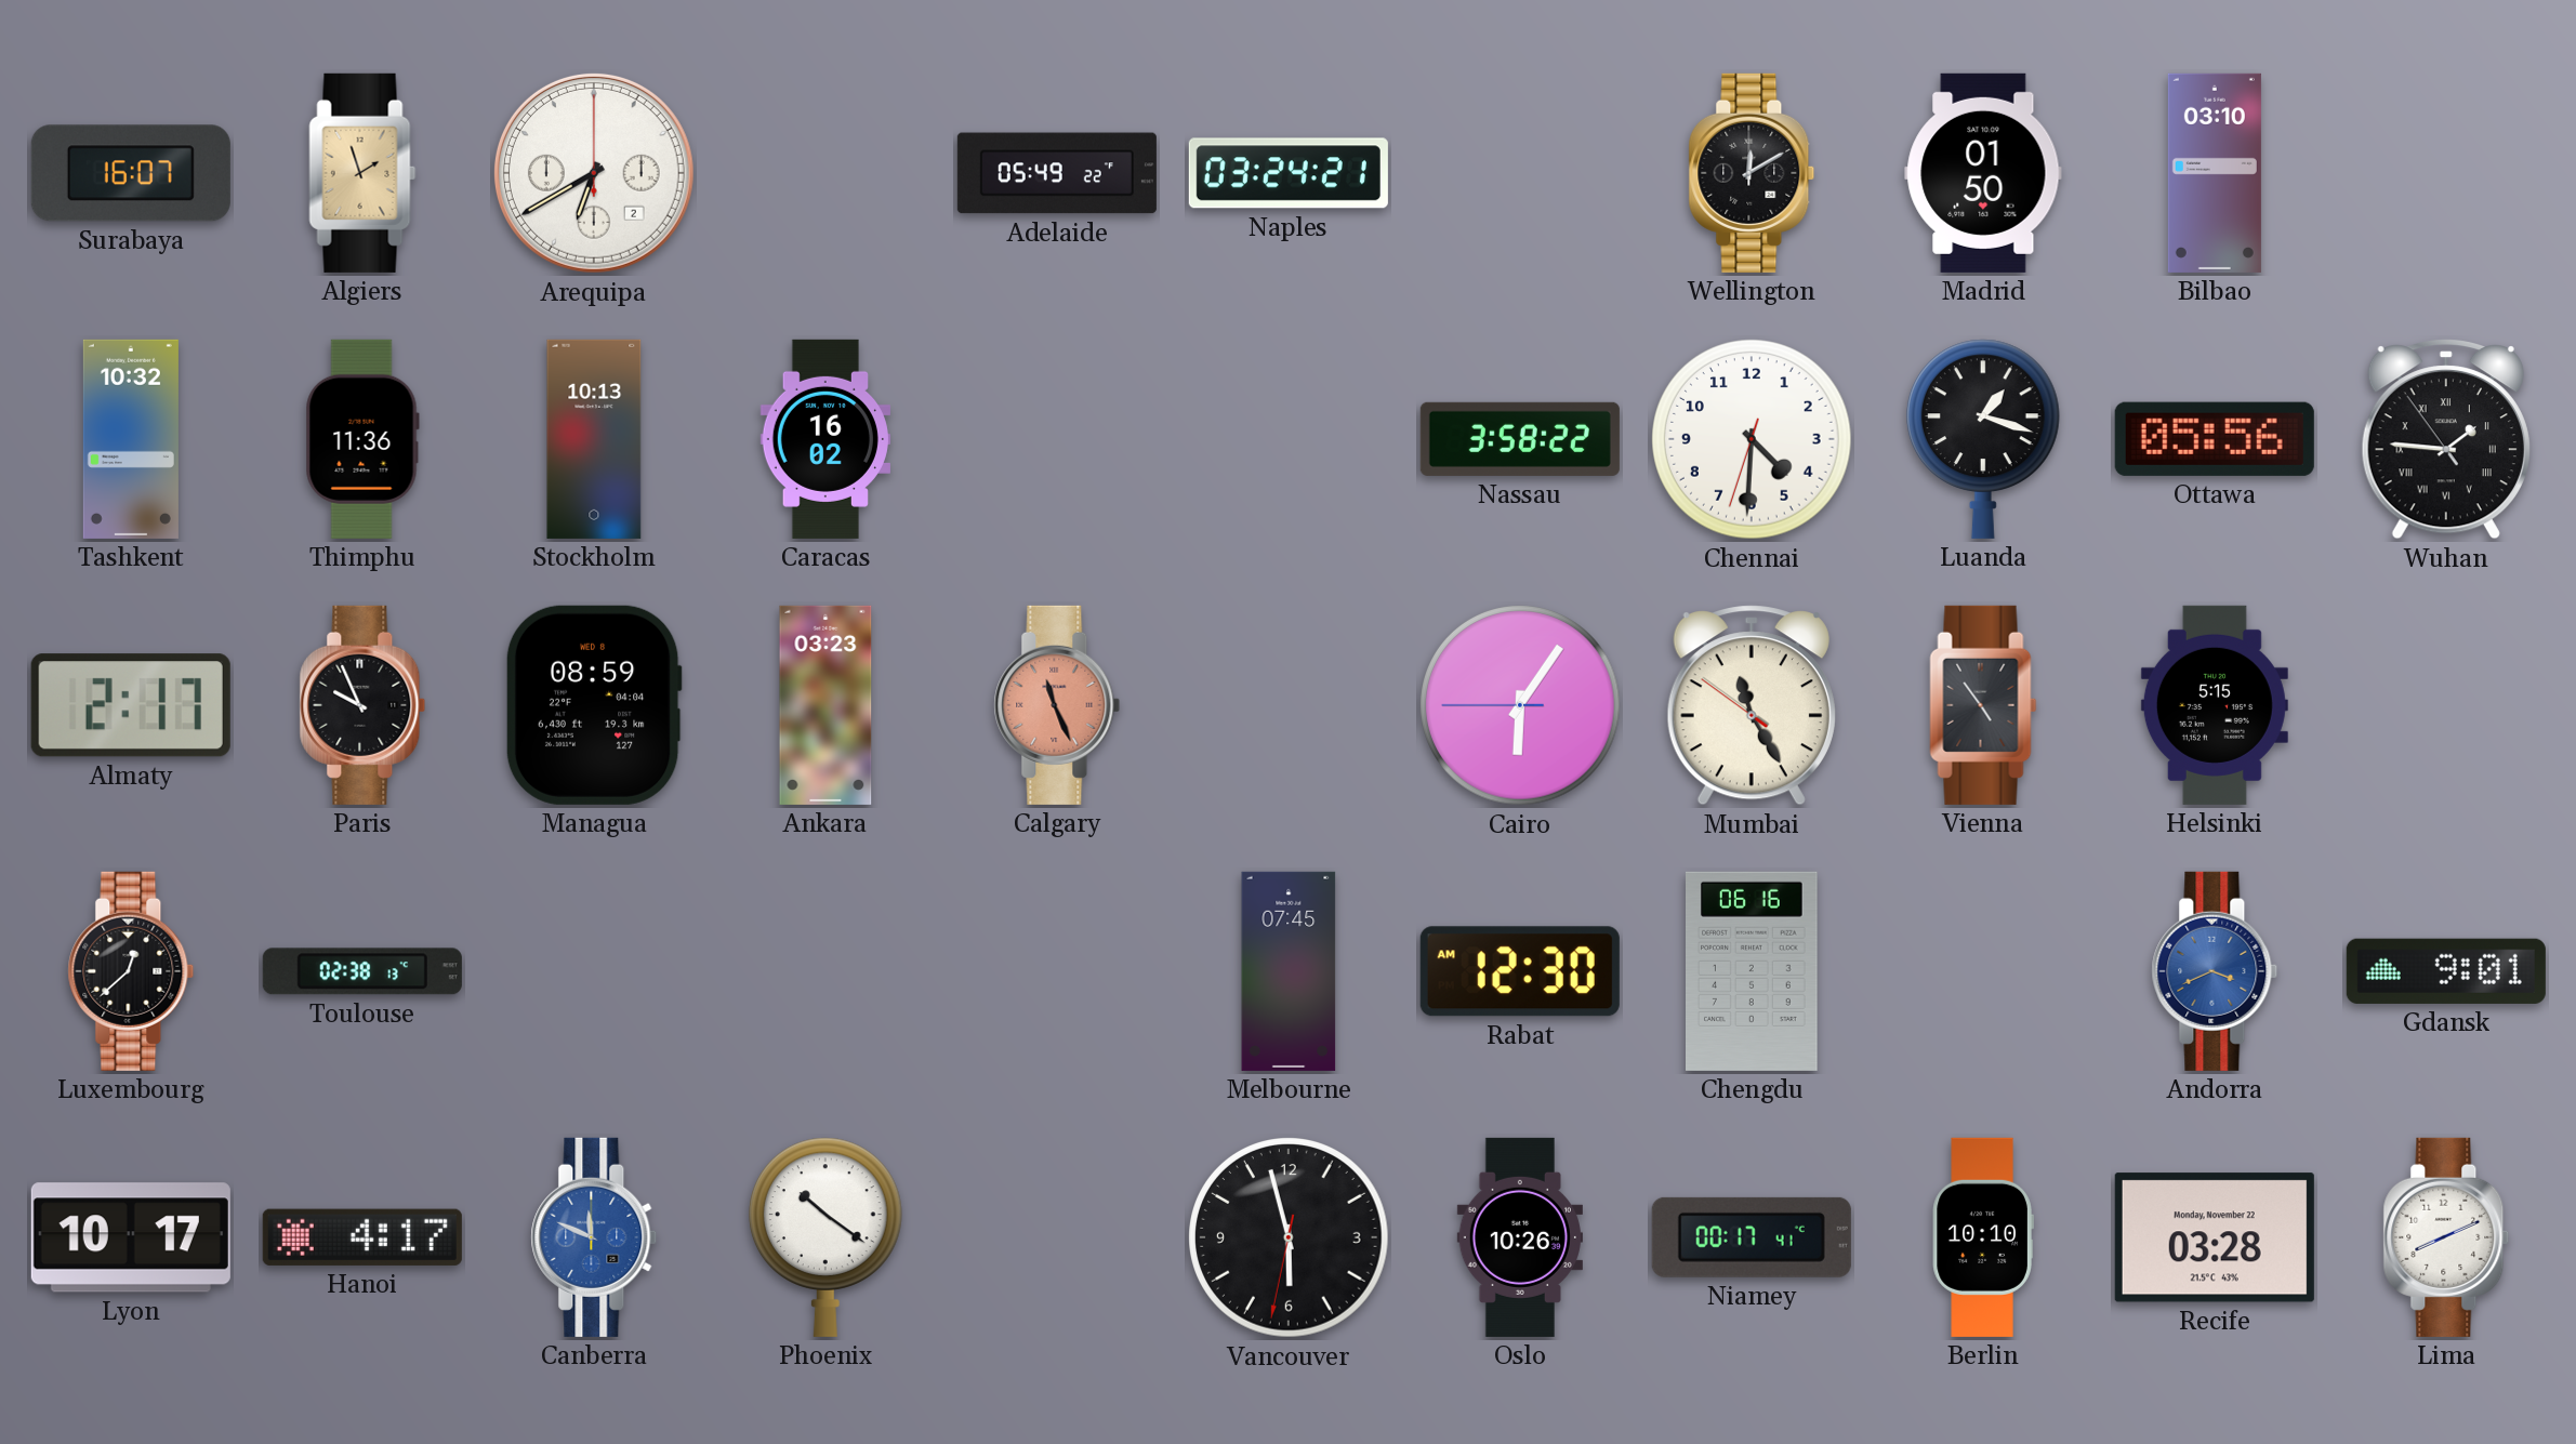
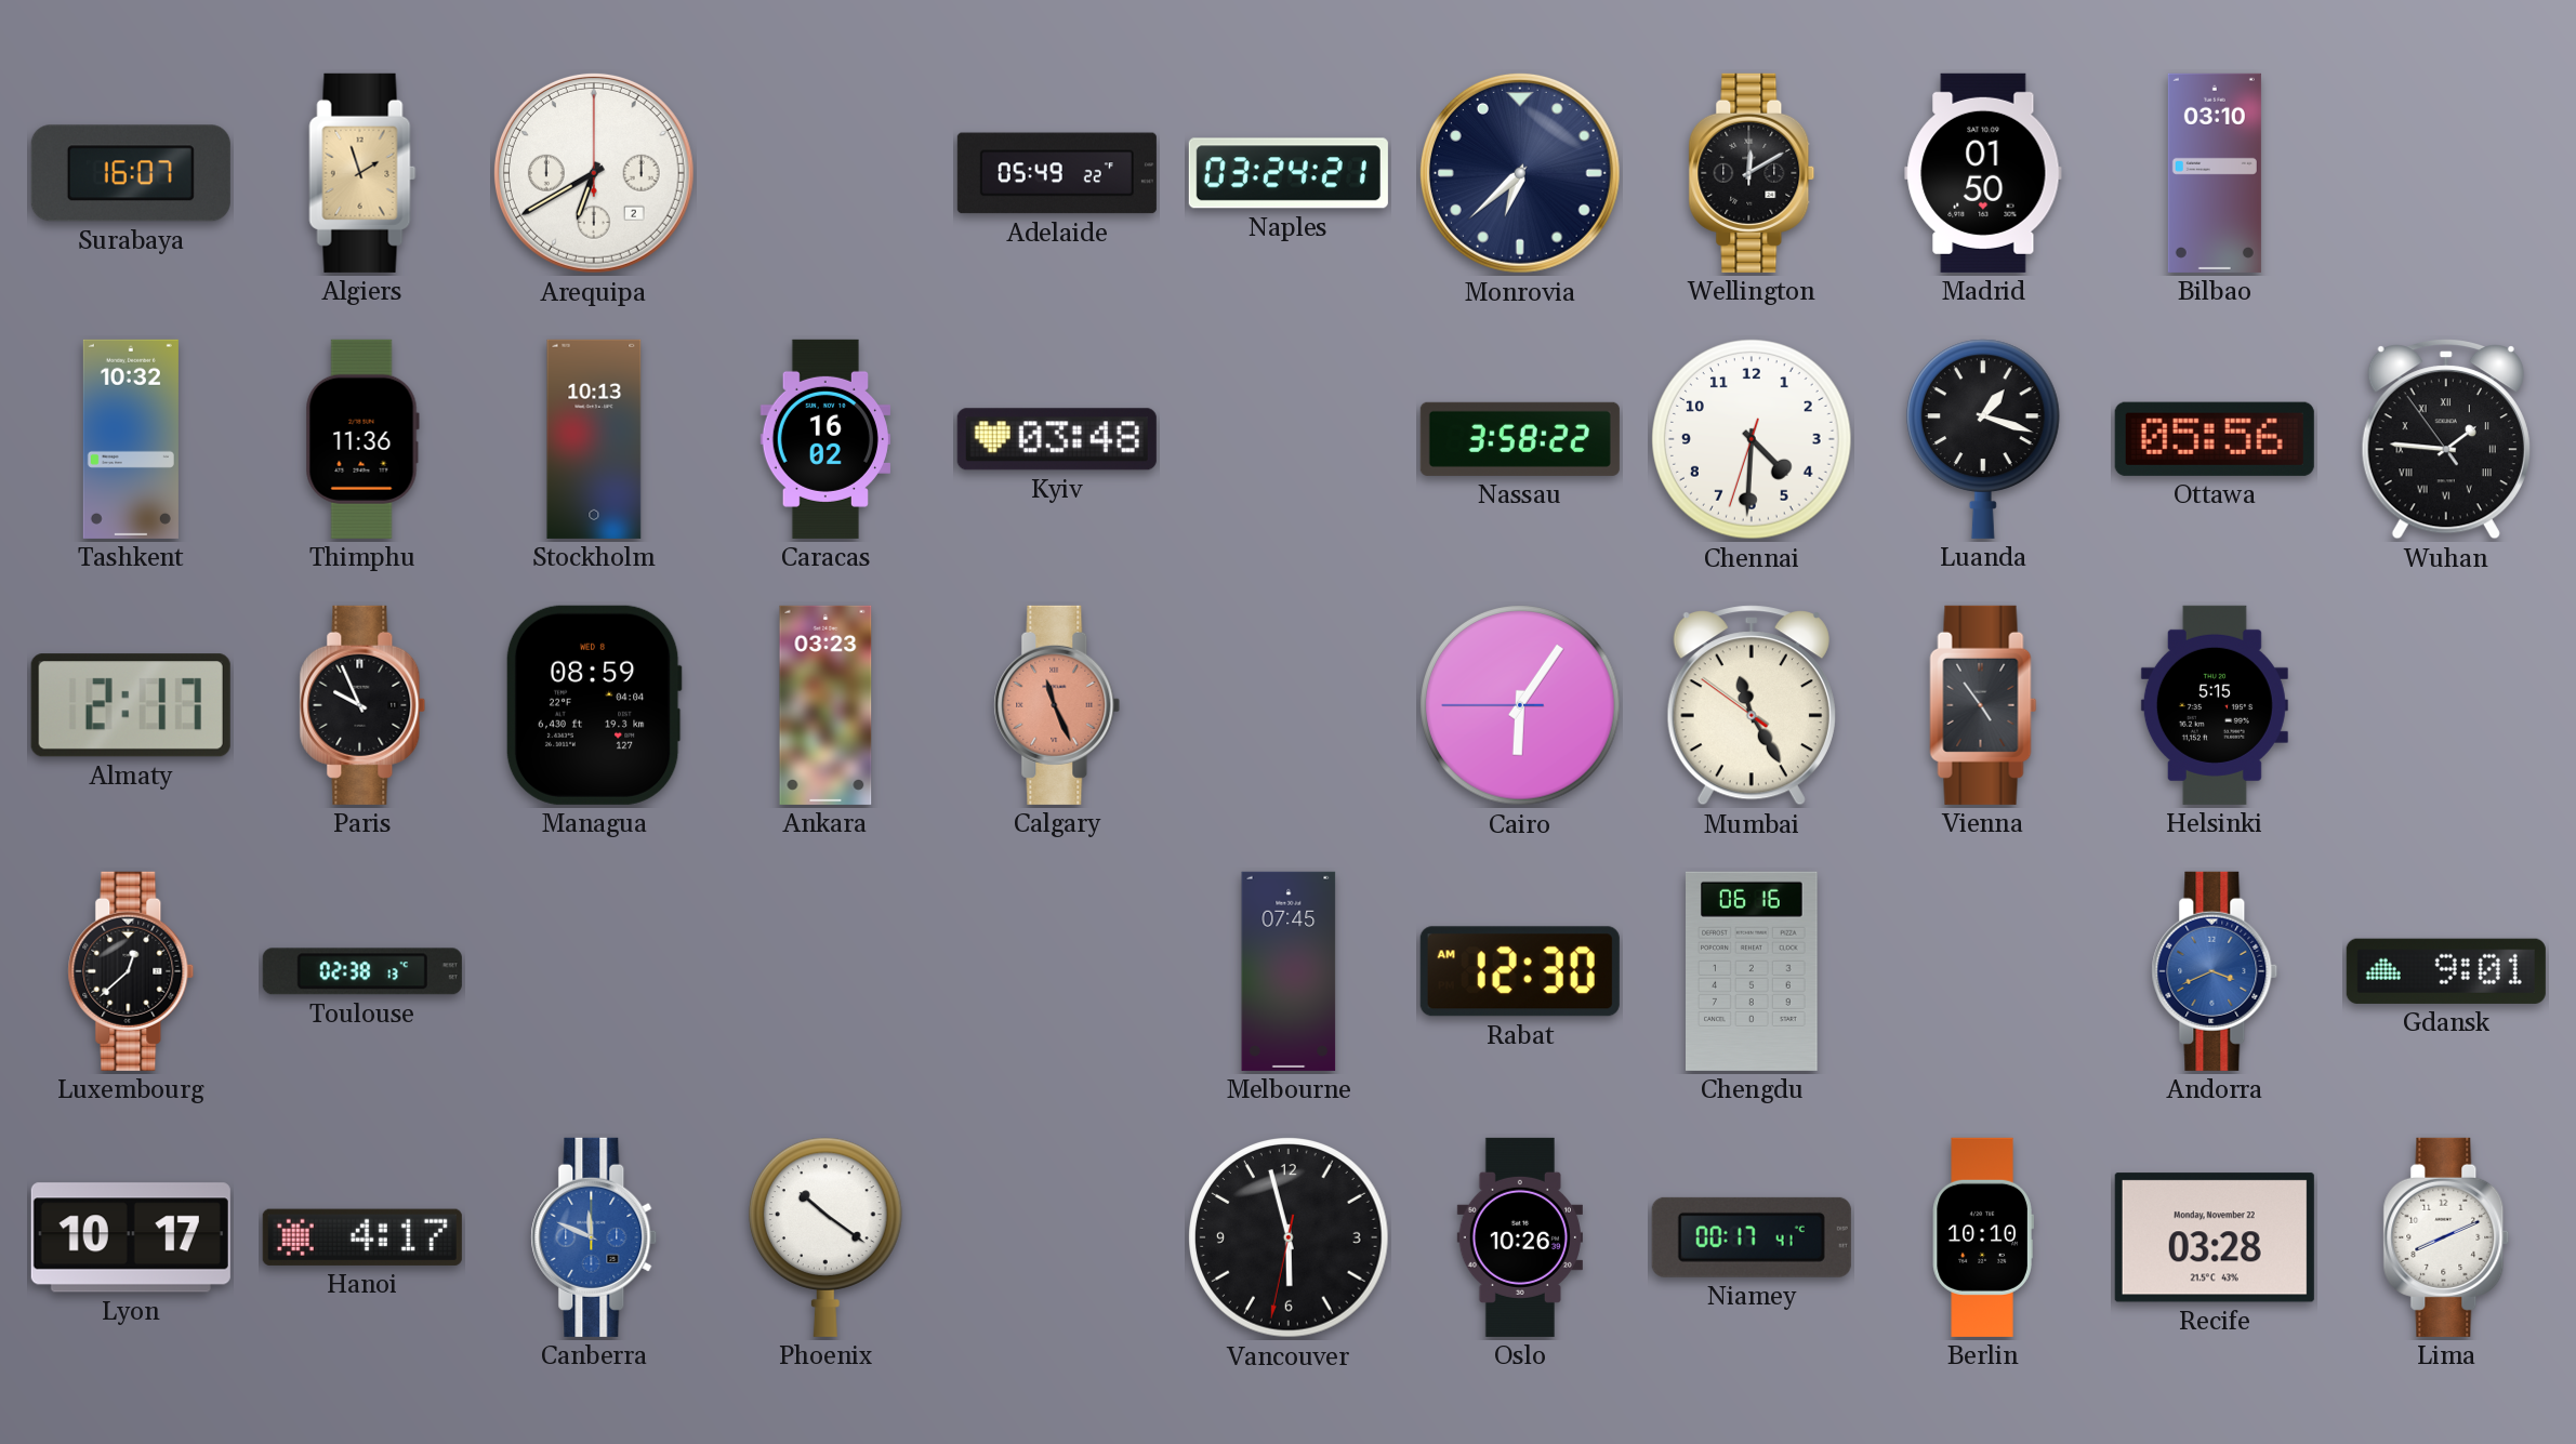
Monrovia: none -> 6:38 (1520, 173)
Kyiv: none -> 03:48 (1057, 439)
